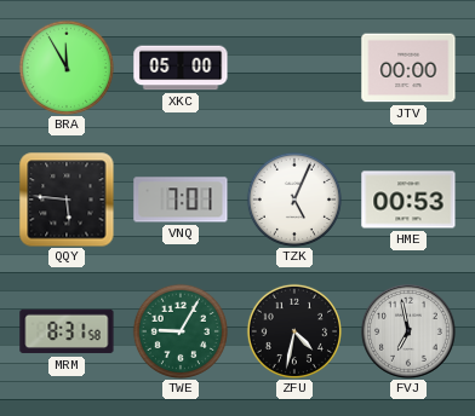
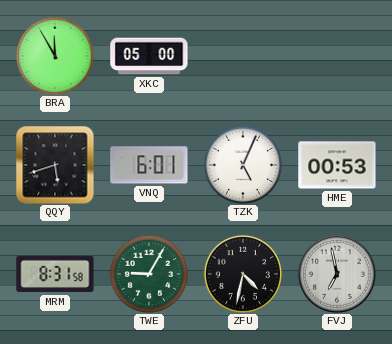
JTV: 00:00 -> none (408, 68)
QQY: 5:46 -> 5:42 (55, 165)
VNQ: 7:01 -> 6:01 (149, 165)
